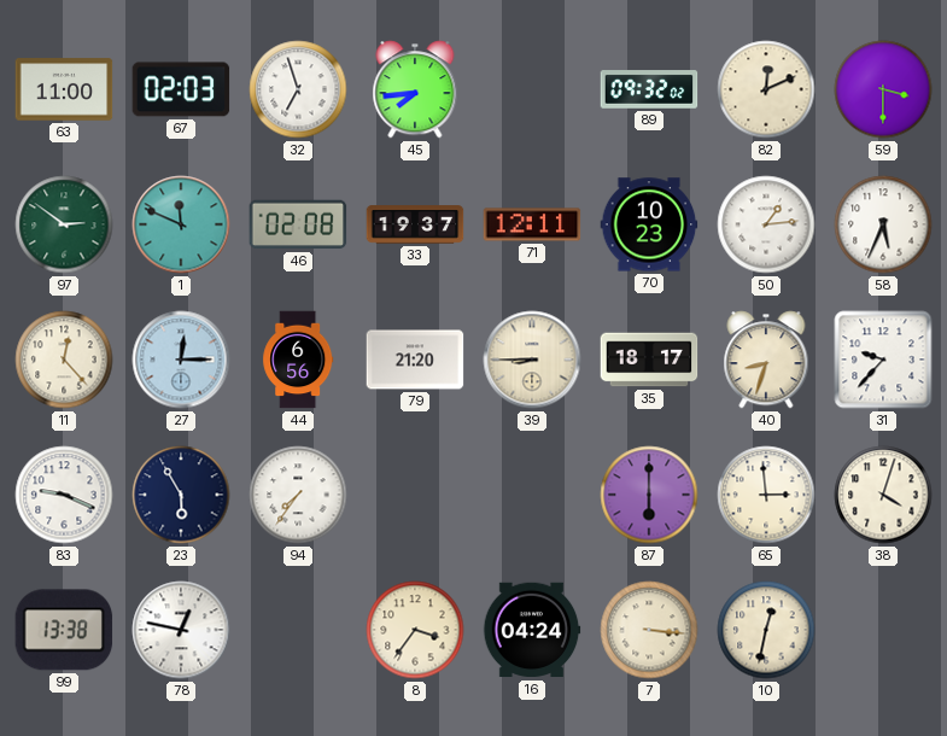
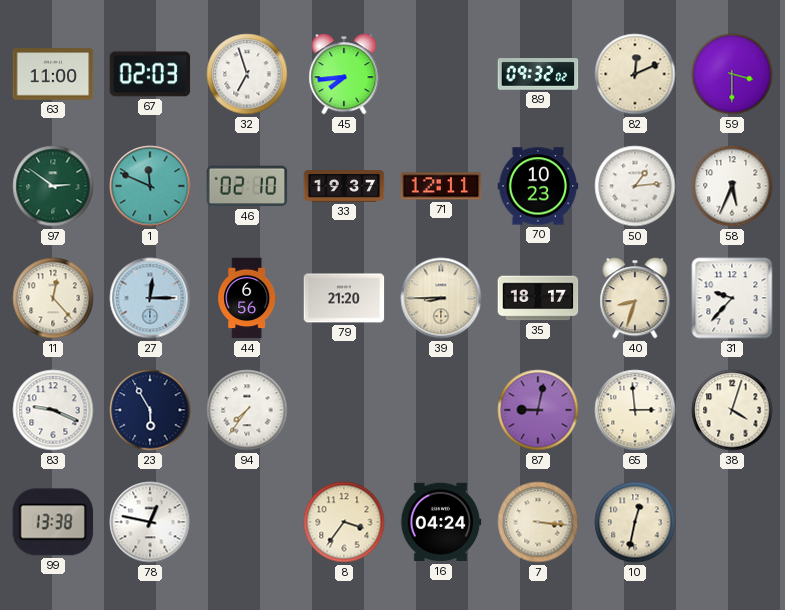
46: 02:08 -> 02:10 (247, 186)
87: 6:00 -> 9:02 (538, 410)
